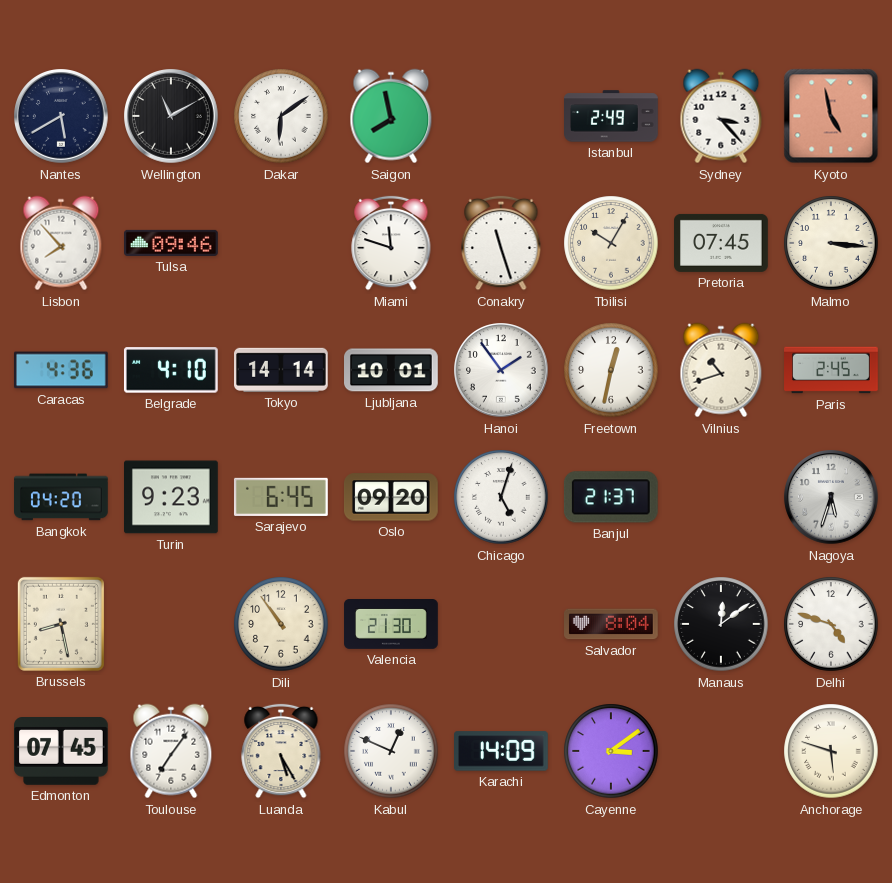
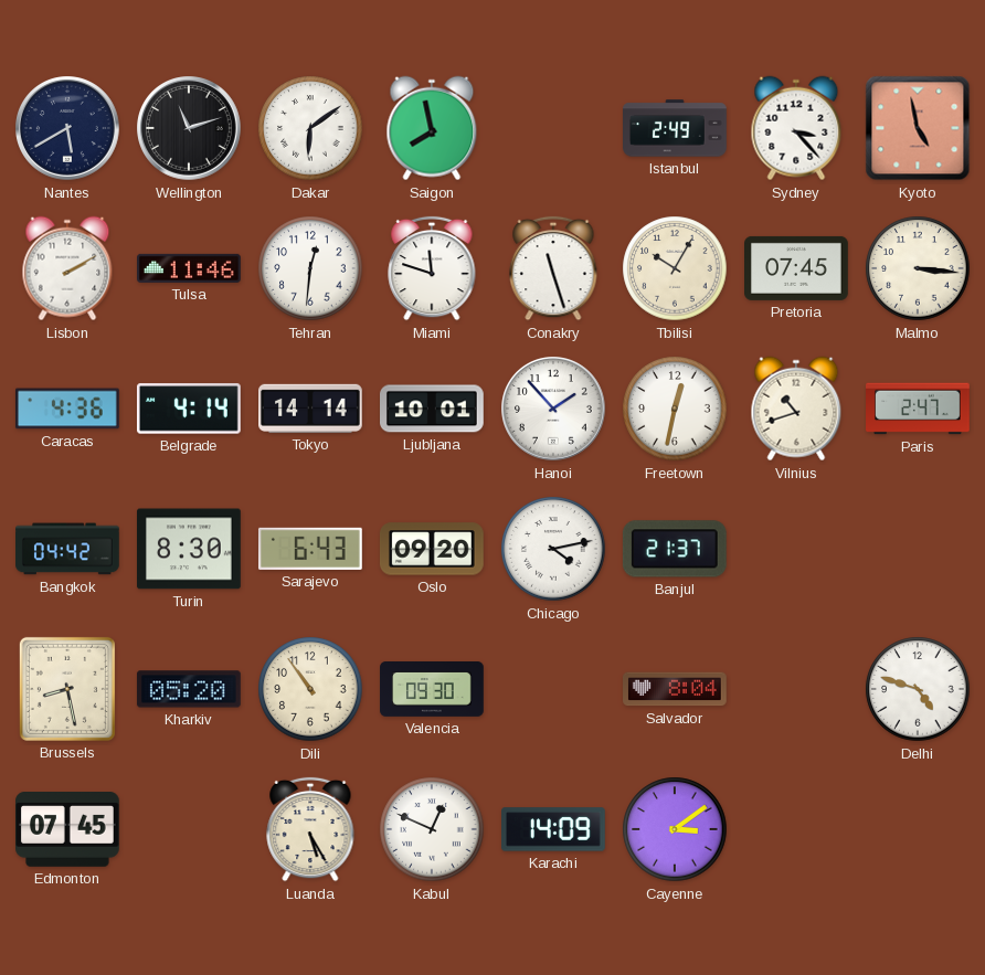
Wellington: 11:10 -> 11:12 (189, 128)
Lisbon: 7:53 -> 2:10 (67, 268)
Tulsa: 09:46 -> 11:46 (190, 268)
Tehran: none -> 12:31 (310, 268)
Belgrade: 4:10 -> 4:14 (189, 409)
Hanoi: 1:54 -> 1:53 (553, 409)
Paris: 2:45 -> 2:47 (918, 409)
Bangkok: 04:20 -> 04:42 (68, 549)
Turin: 9:23 -> 8:30 (190, 549)
Sarajevo: 6:45 -> 6:43 (310, 549)
Chicago: 5:03 -> 4:13 (553, 549)
Nagoya: 5:33 -> none (831, 497)
Kharkiv: none -> 05:20 (189, 689)
Valencia: 21:30 -> 09:30 (432, 690)
Manaus: 12:09 -> none (721, 624)
Toulouse: 7:06 -> none (171, 751)
Anchorage: 5:48 -> none (831, 751)
